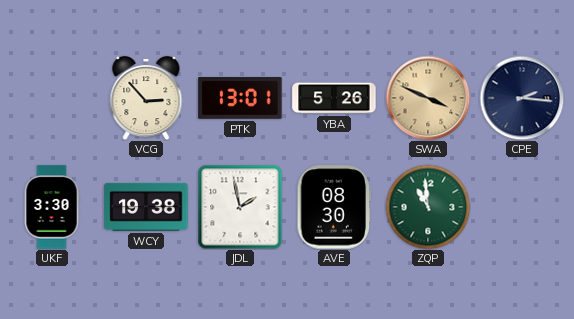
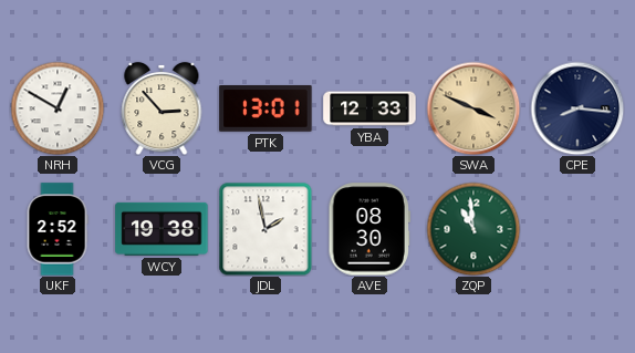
NRH: none -> 12:50 (58, 108)
YBA: 5:26 -> 12:33 (369, 108)
CPE: 2:16 -> 8:16 (577, 108)
UKF: 3:30 -> 2:52 (58, 229)
